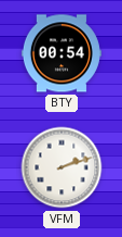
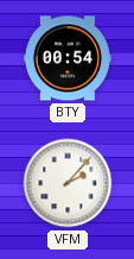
VFM: 2:12 -> 2:07 (68, 183)
